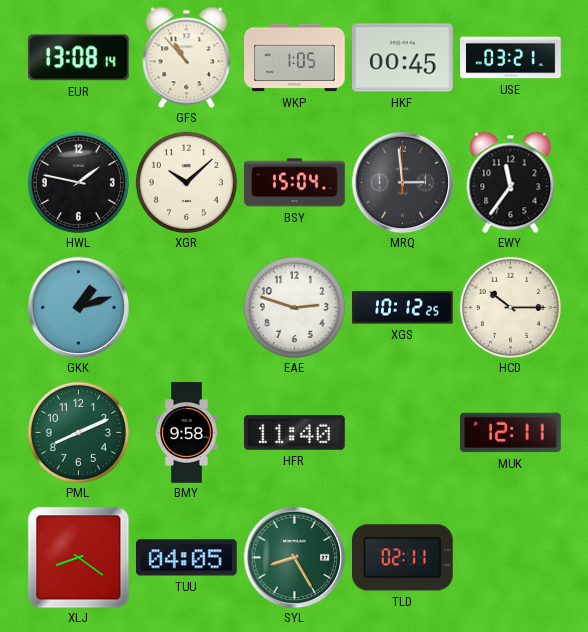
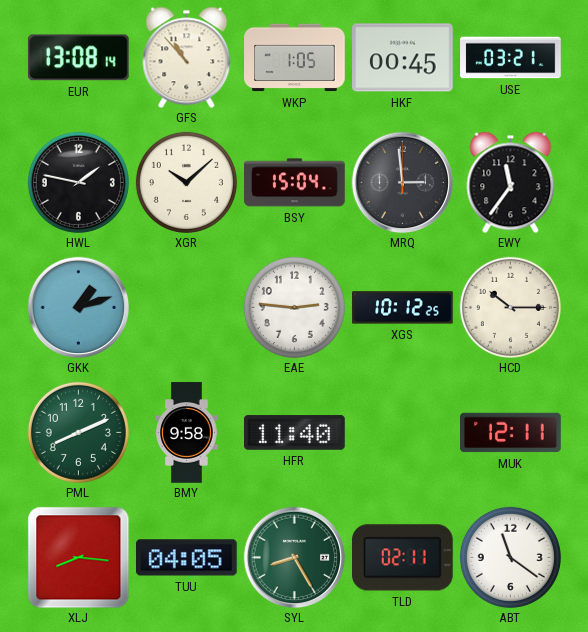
EAE: 2:48 -> 2:46 (294, 307)
XLJ: 8:21 -> 8:16 (78, 557)
ABT: none -> 11:21 (510, 557)
